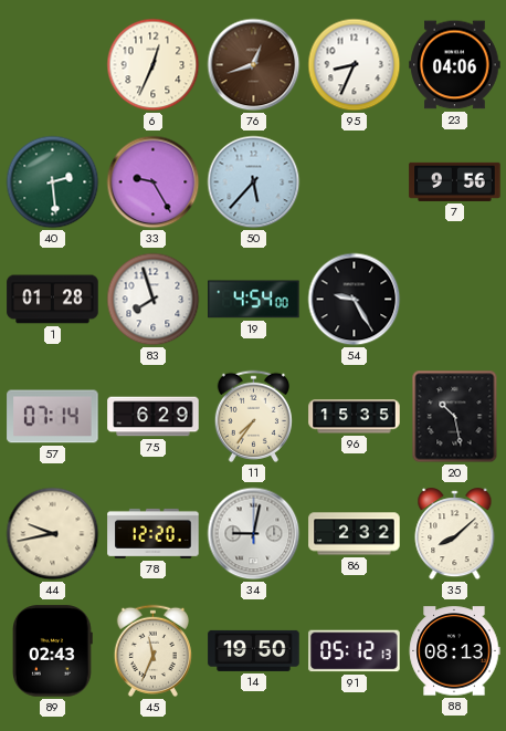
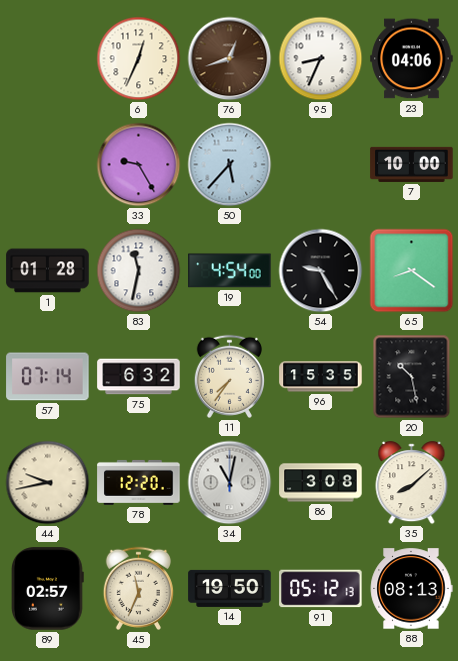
40: 2:29 -> none (53, 182)
7: 9:56 -> 10:00 (412, 164)
83: 7:57 -> 11:32 (139, 271)
65: none -> 8:21 (412, 271)
75: 6:29 -> 6:32 (139, 377)
34: 9:02 -> 11:02 (230, 483)
86: 2:32 -> 3:08 (321, 483)
89: 02:43 -> 02:57 (48, 589)
